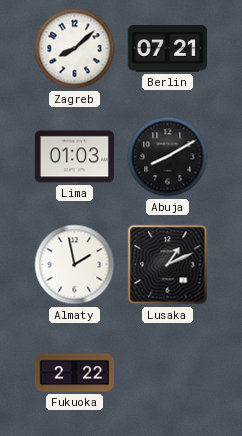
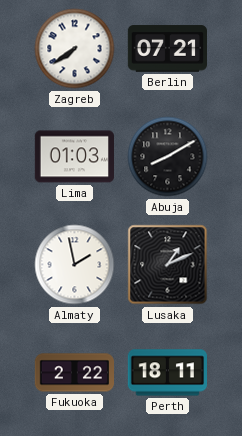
Zagreb: 8:08 -> 7:39 (75, 49)
Perth: none -> 18:11 (167, 373)
